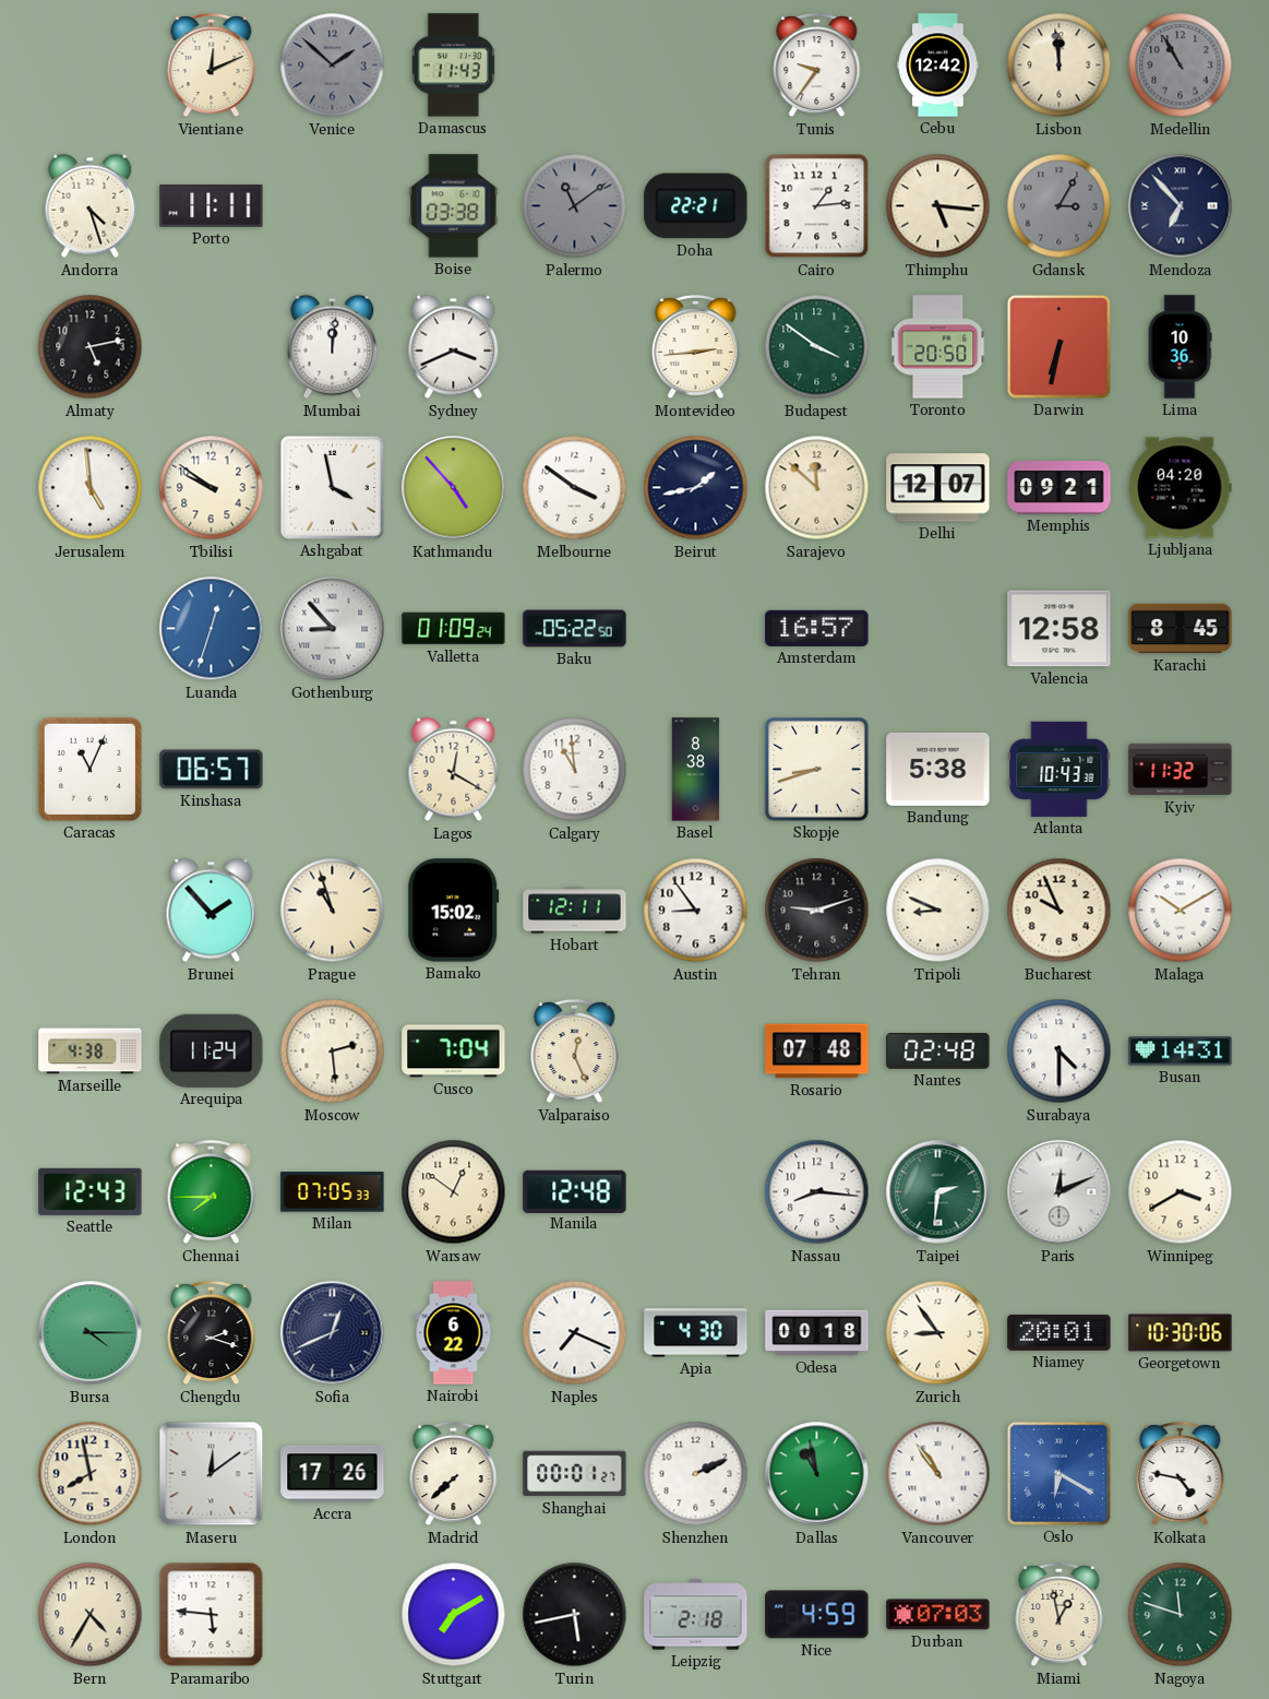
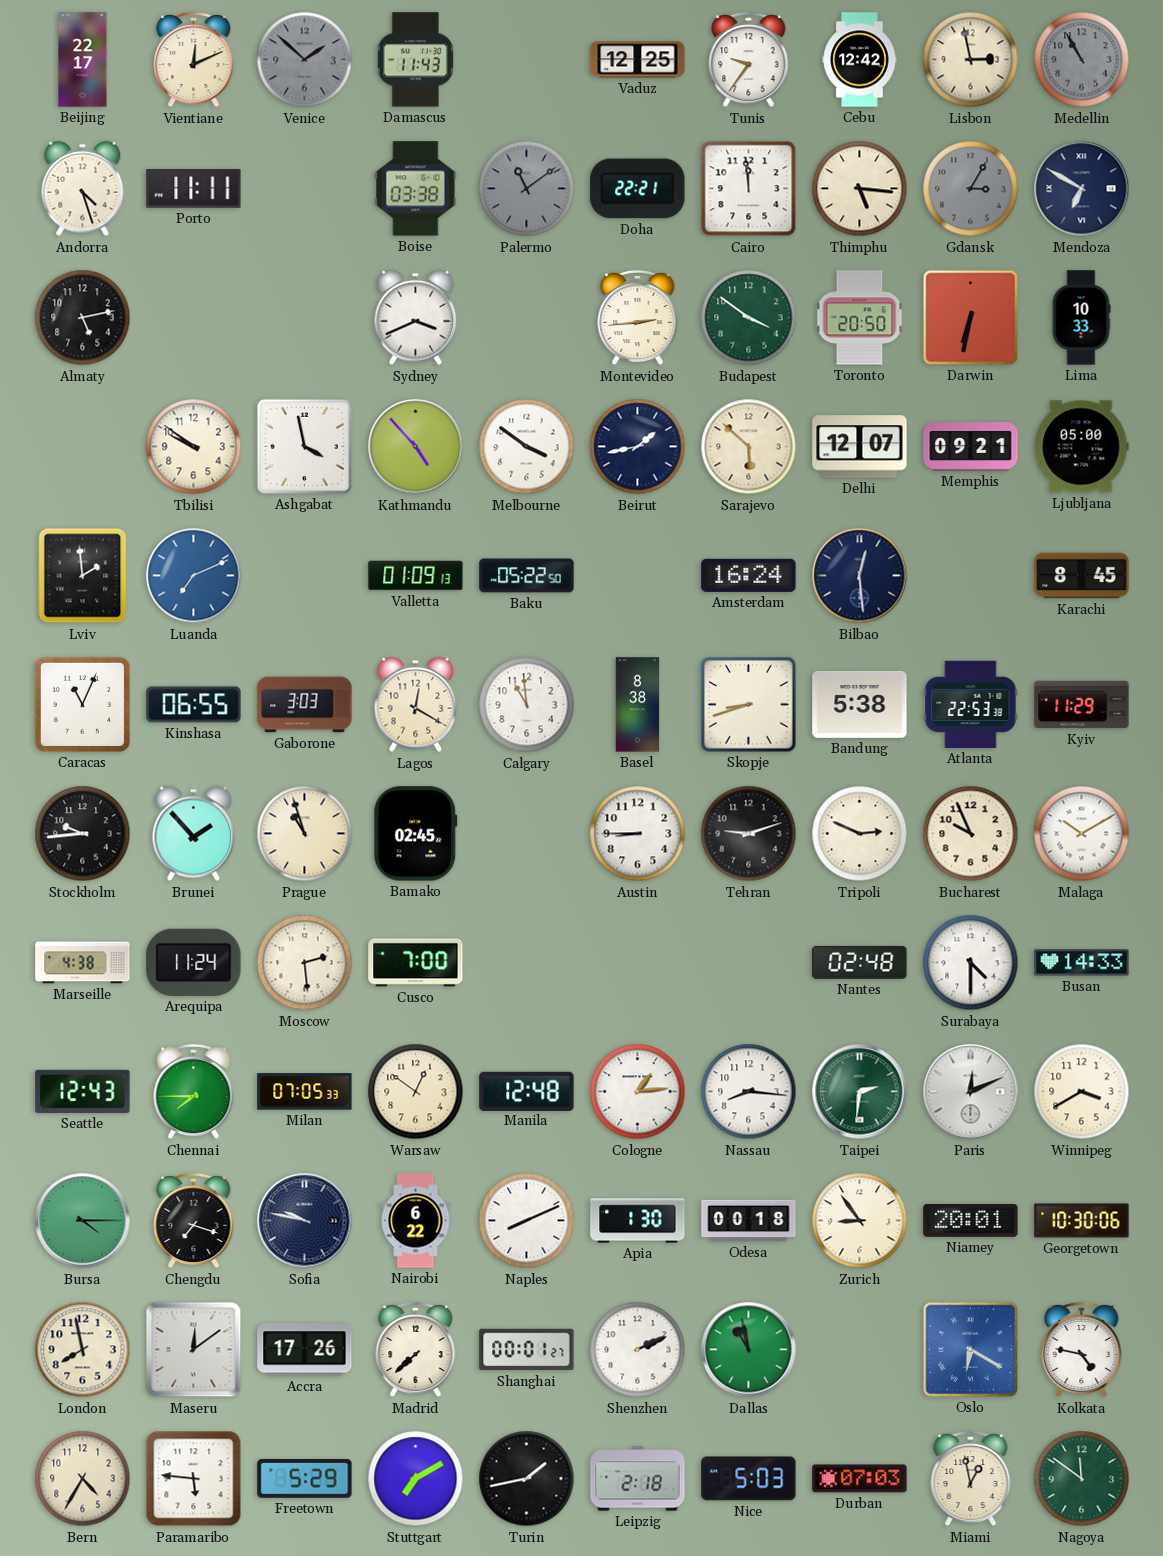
Beijing: none -> 22:17 (83, 60)
Vaduz: none -> 12:25 (638, 60)
Lisbon: 11:59 -> 2:58 (971, 60)
Cairo: 1:14 -> 11:59 (749, 189)
Mendoza: 6:53 -> 6:50 (1082, 189)
Mumbai: 12:01 -> none (333, 347)
Lima: 10:36 -> 10:33 (1081, 318)
Jerusalem: 4:59 -> none (91, 488)
Sarajevo: 11:52 -> 5:52 (749, 447)
Ljubljana: 04:20 -> 05:00 (1082, 447)
Lviv: none -> 1:59 (83, 576)
Luanda: 12:33 -> 7:11 (194, 576)
Gothenburg: 8:53 -> none (333, 629)
Valletta: 01:09:24 -> 01:09:13 (416, 576)
Amsterdam: 16:57 -> 16:24 (749, 575)
Bilbao: none -> 12:29 (860, 576)
Valencia: 12:58 -> none (1060, 629)
Kinshasa: 06:57 -> 06:55 (194, 705)
Gaborone: none -> 3:03 (305, 705)
Atlanta: 10:43 -> 22:53 (971, 704)
Kyiv: 11:32 -> 11:29 (1082, 705)
Stockholm: none -> 9:44 (83, 834)
Bamako: 15:02 -> 02:45 (416, 834)
Hobart: 12:11 -> none (575, 911)
Austin: 8:54 -> 8:45 (638, 834)
Tripoli: 8:49 -> 2:49 (860, 834)
Cusco: 7:04 -> 7:00 (416, 963)
Valparaiso: 12:26 -> none (575, 1052)
Rosario: 07:48 -> none (817, 1052)
Busan: 14:31 -> 14:33 (1082, 963)
Cologne: none -> 1:14 (638, 1092)
Chengdu: 2:18 -> 7:18 (194, 1221)
Sofia: 12:41 -> 9:47 (305, 1221)
Naples: 7:19 -> 8:11 (527, 1221)
Apia: 4:30 -> 1:30 (638, 1221)
Vancouver: 10:54 -> none (938, 1474)
Freetown: none -> 5:29 (305, 1479)
Turin: 5:43 -> 1:43 (527, 1479)
Nice: 4:59 -> 5:03 (749, 1479)
Nagoya: 11:48 -> 11:51 (1082, 1479)
